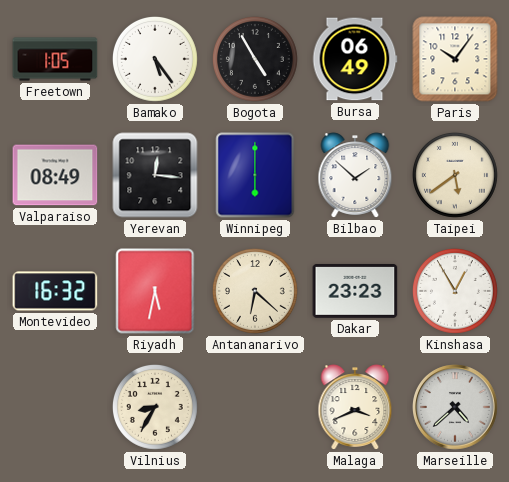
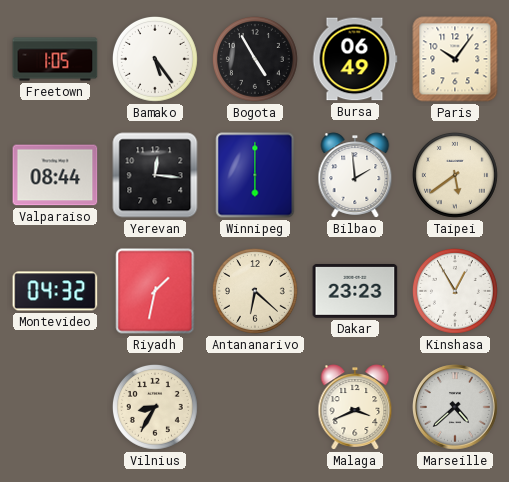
Valparaiso: 08:49 -> 08:44 (55, 175)
Bilbao: 1:52 -> 1:59 (355, 175)
Montevideo: 16:32 -> 04:32 (55, 291)
Riyadh: 5:32 -> 1:32 (155, 291)
